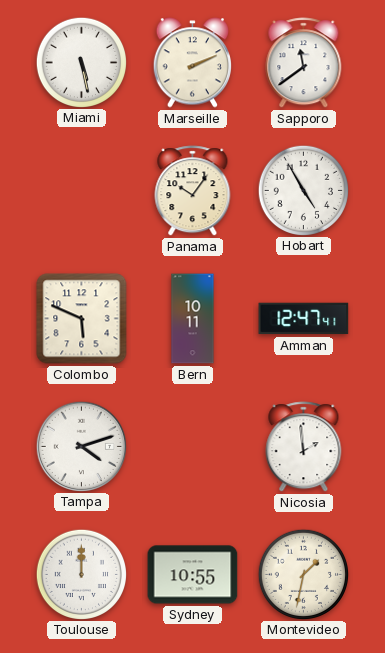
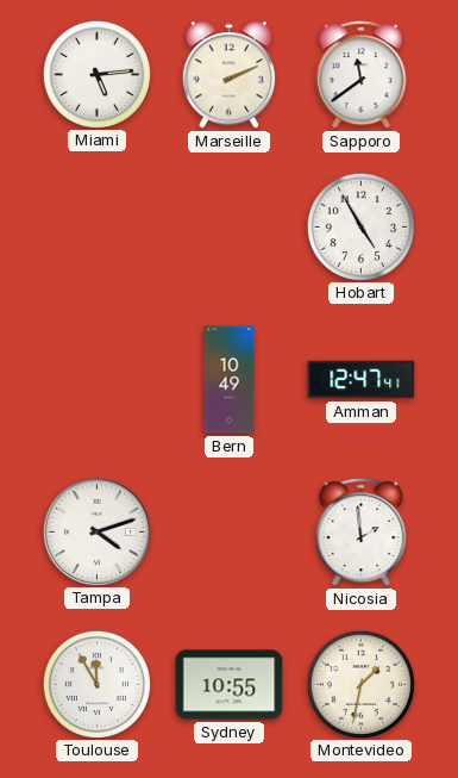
Miami: 5:28 -> 5:14 (96, 74)
Panama: 10:06 -> none (193, 191)
Colombo: 5:49 -> none (82, 319)
Bern: 10:11 -> 10:49 (230, 380)
Toulouse: 12:00 -> 11:55 (96, 684)
